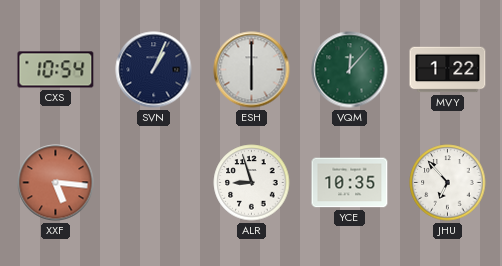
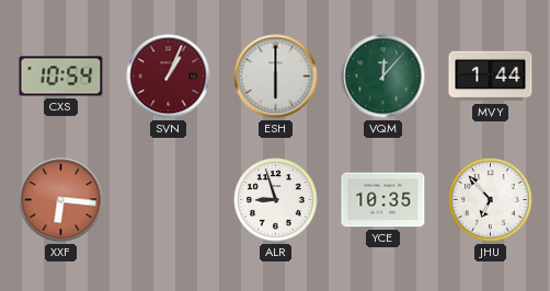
SVN dial: navy -> burgundy (169, 77)
MVY: 1:22 -> 1:44 (491, 77)
XXF: 5:16 -> 6:16 (61, 200)
